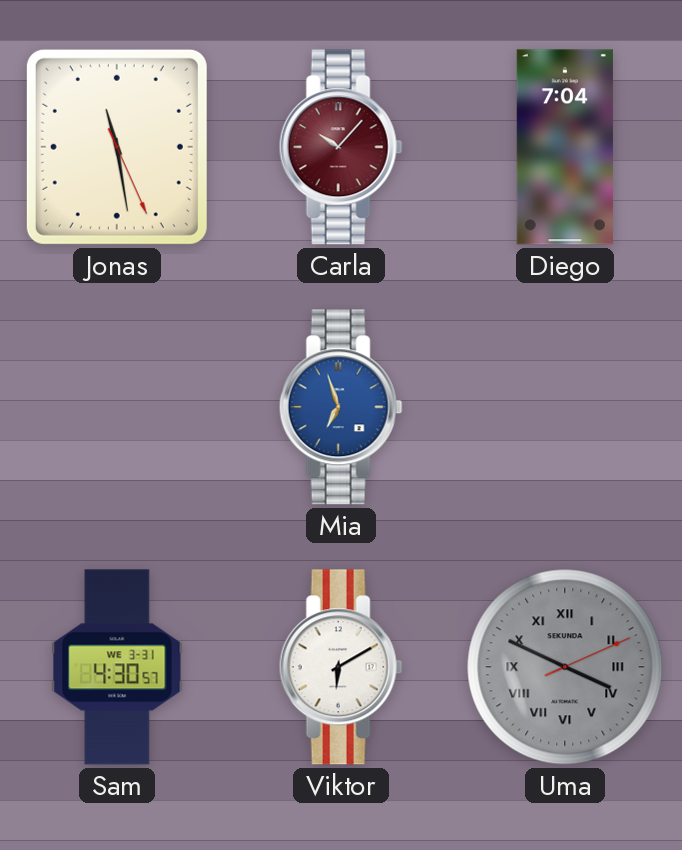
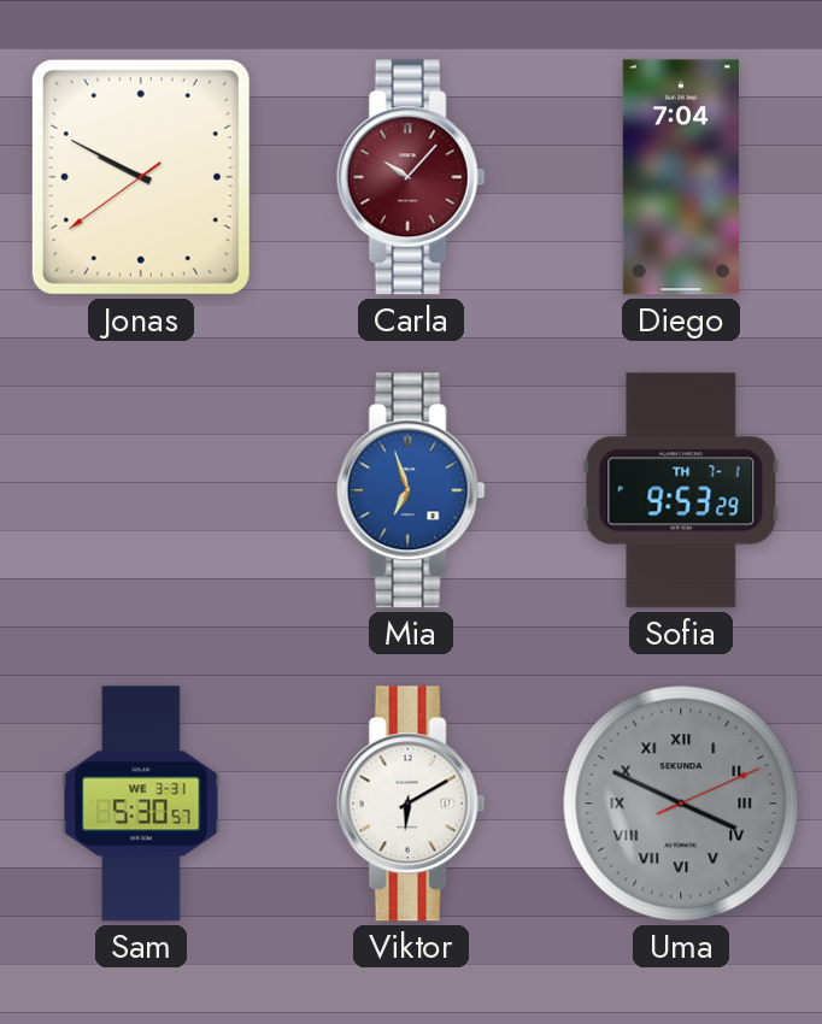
Jonas: 11:28 -> 9:49 (141, 177)
Sofia: none -> 9:53 (681, 490)
Sam: 4:30 -> 5:30 (141, 804)
